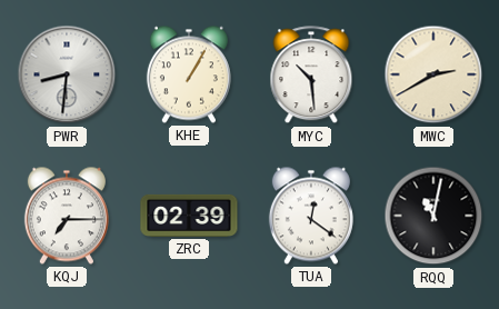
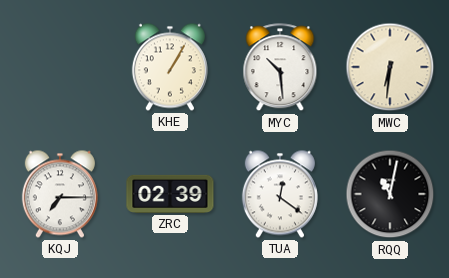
PWR: 8:31 -> none (67, 74)
MWC: 2:40 -> 6:31 (390, 67)
